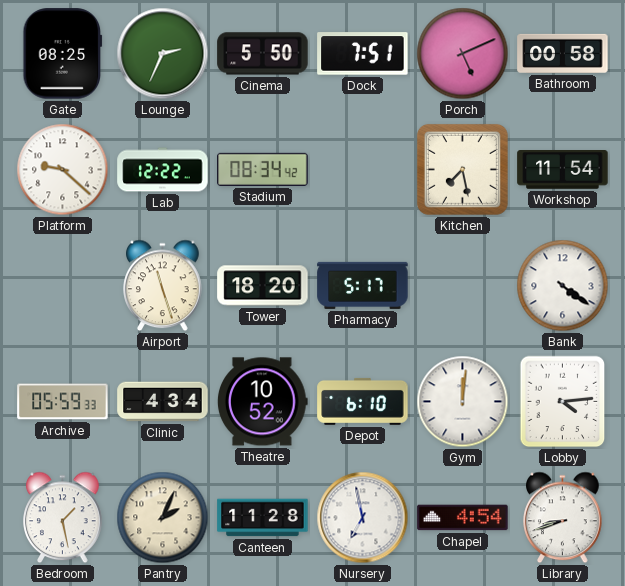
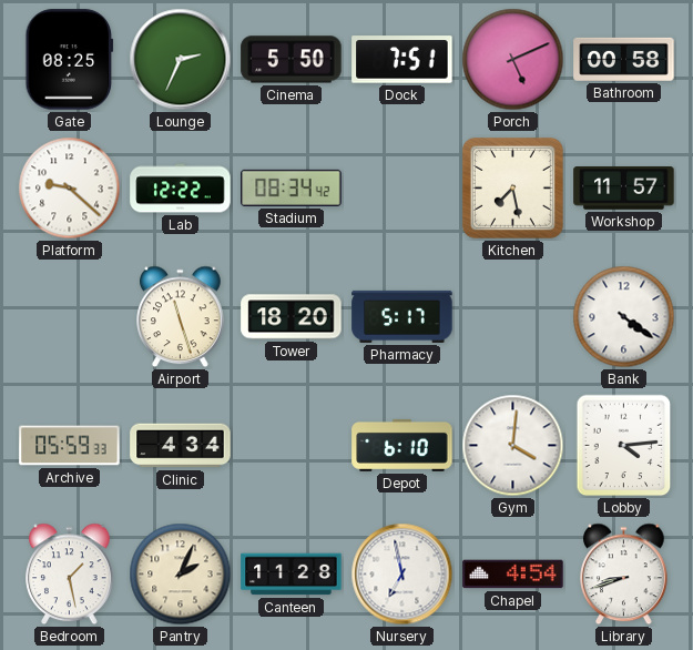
Workshop: 11:54 -> 11:57 (624, 189)
Theatre: 10:52 -> none (262, 402)
Gym: 12:01 -> 4:01 (513, 446)
